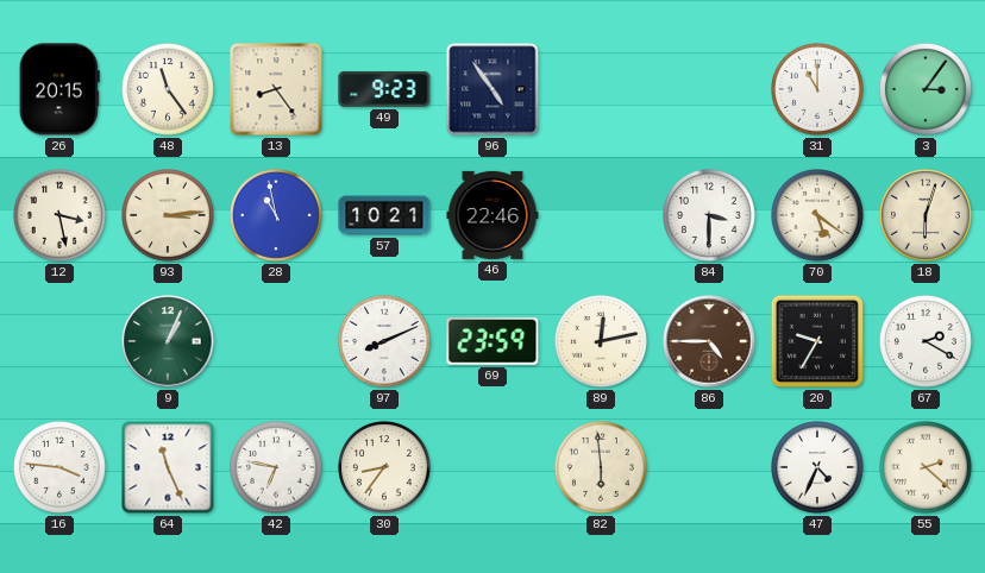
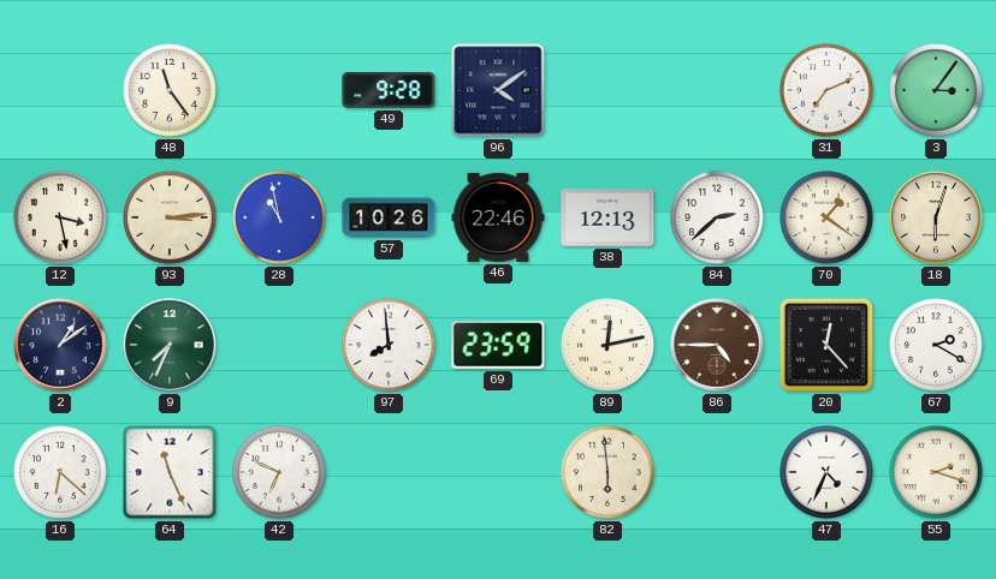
26: 20:15 -> none (59, 89)
13: 8:24 -> none (276, 89)
49: 9:23 -> 9:28 (389, 90)
96: 4:54 -> 4:09 (498, 90)
31: 11:00 -> 7:11 (828, 91)
57: 10:21 -> 10:26 (389, 217)
38: none -> 12:13 (607, 219)
84: 3:30 -> 2:38 (718, 219)
70: 5:21 -> 1:21 (828, 219)
2: none -> 1:09 (60, 345)
9: 1:04 -> 7:34 (170, 345)
97: 8:11 -> 7:59 (390, 346)
20: 9:35 -> 12:23 (826, 345)
16: 3:46 -> 6:22 (61, 473)
42: 6:47 -> 6:49 (280, 473)
30: 8:36 -> none (385, 468)
55: 2:22 -> 2:18 (937, 473)
